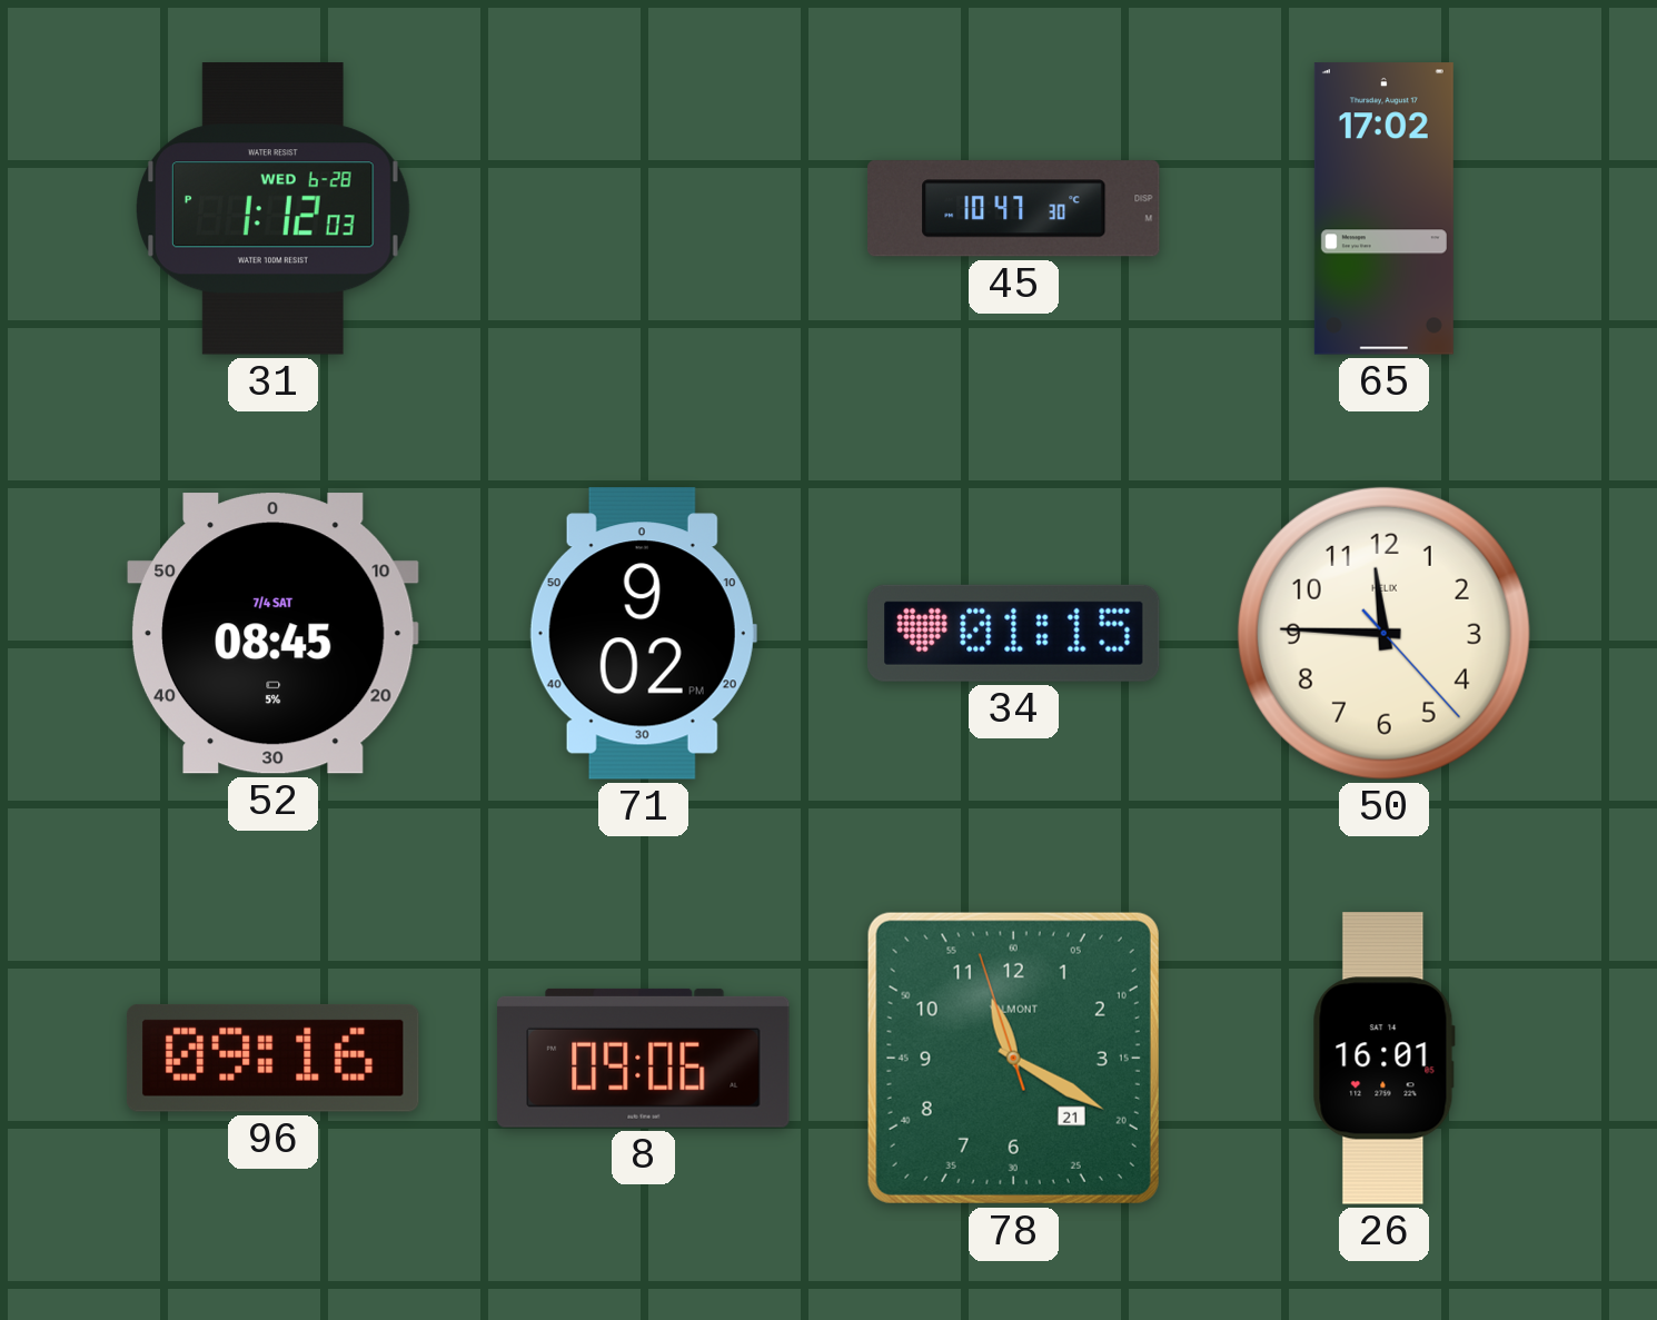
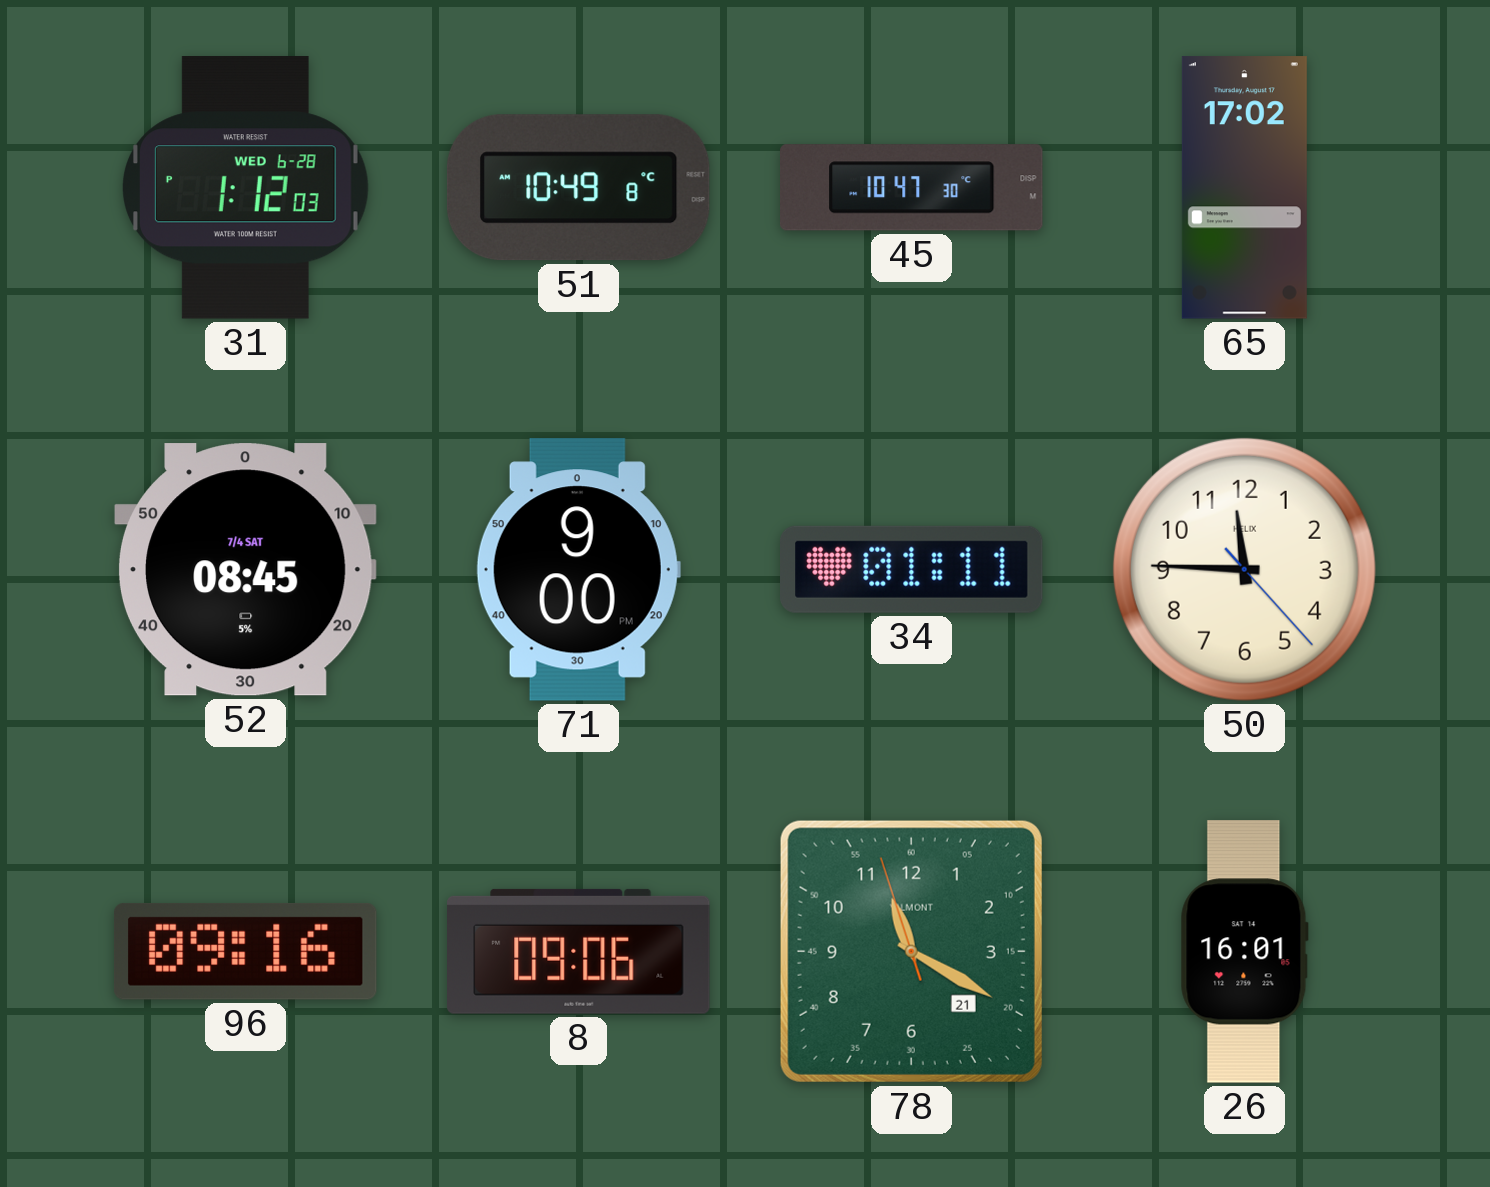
51: none -> 10:49 (578, 188)
71: 9:02 -> 9:00 (578, 570)
34: 01:15 -> 01:11 (912, 569)
